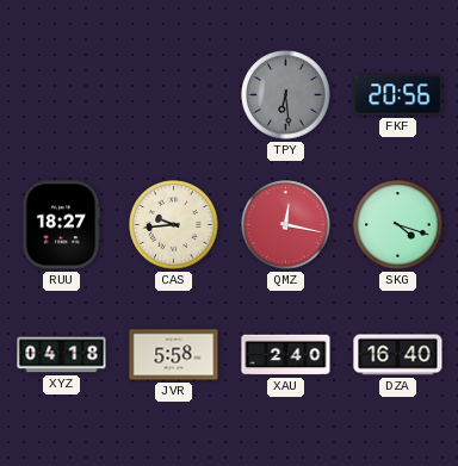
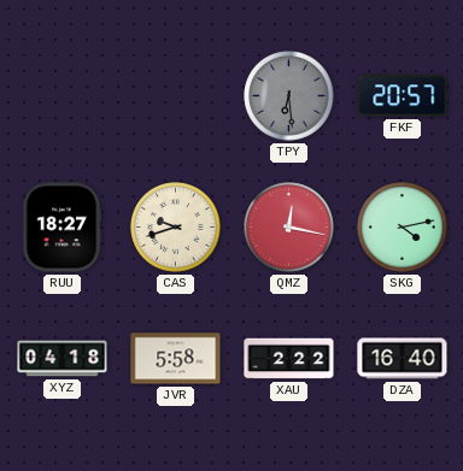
FKF: 20:56 -> 20:57 (403, 96)
CAS: 9:44 -> 9:42 (176, 228)
SKG: 4:18 -> 4:13 (403, 228)
XAU: 2:40 -> 2:22 (289, 359)
